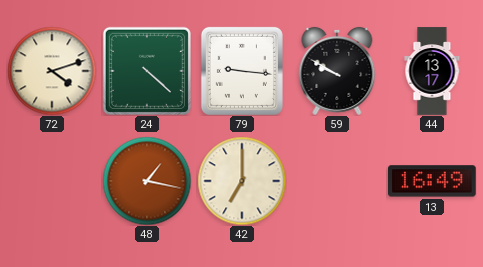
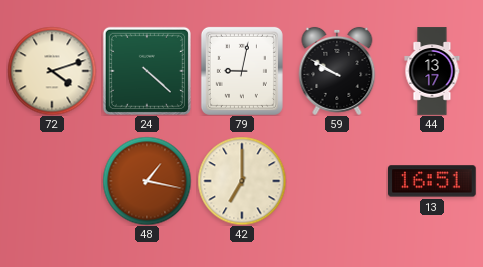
79: 9:16 -> 9:02 (242, 71)
13: 16:49 -> 16:51 (433, 181)
